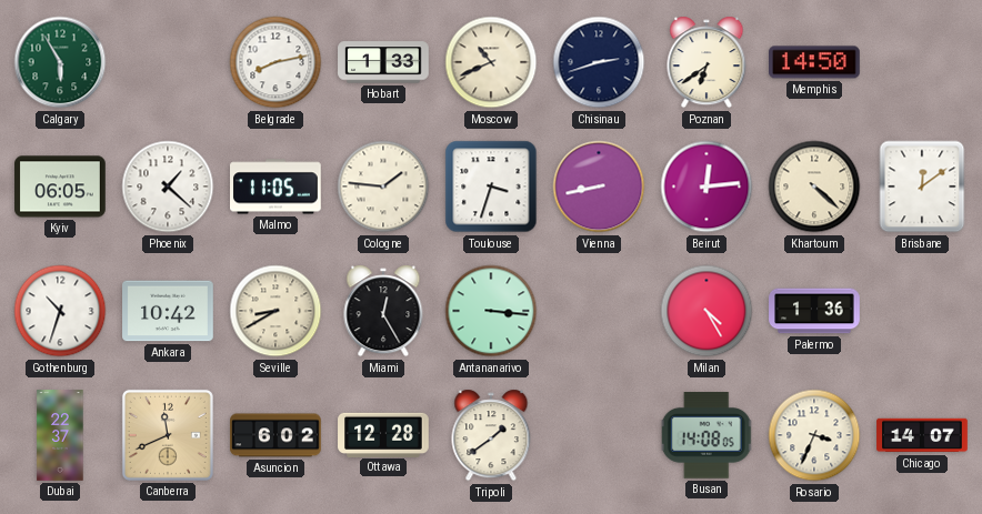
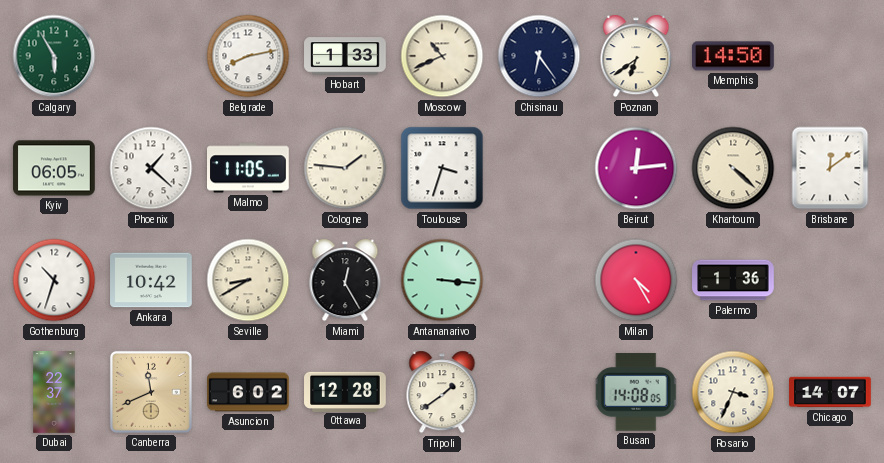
Chisinau: 2:42 -> 6:24 (539, 56)
Vienna: 8:43 -> none (599, 187)
